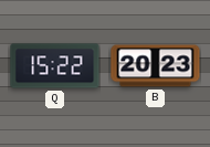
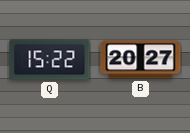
B: 20:23 -> 20:27 (141, 60)
